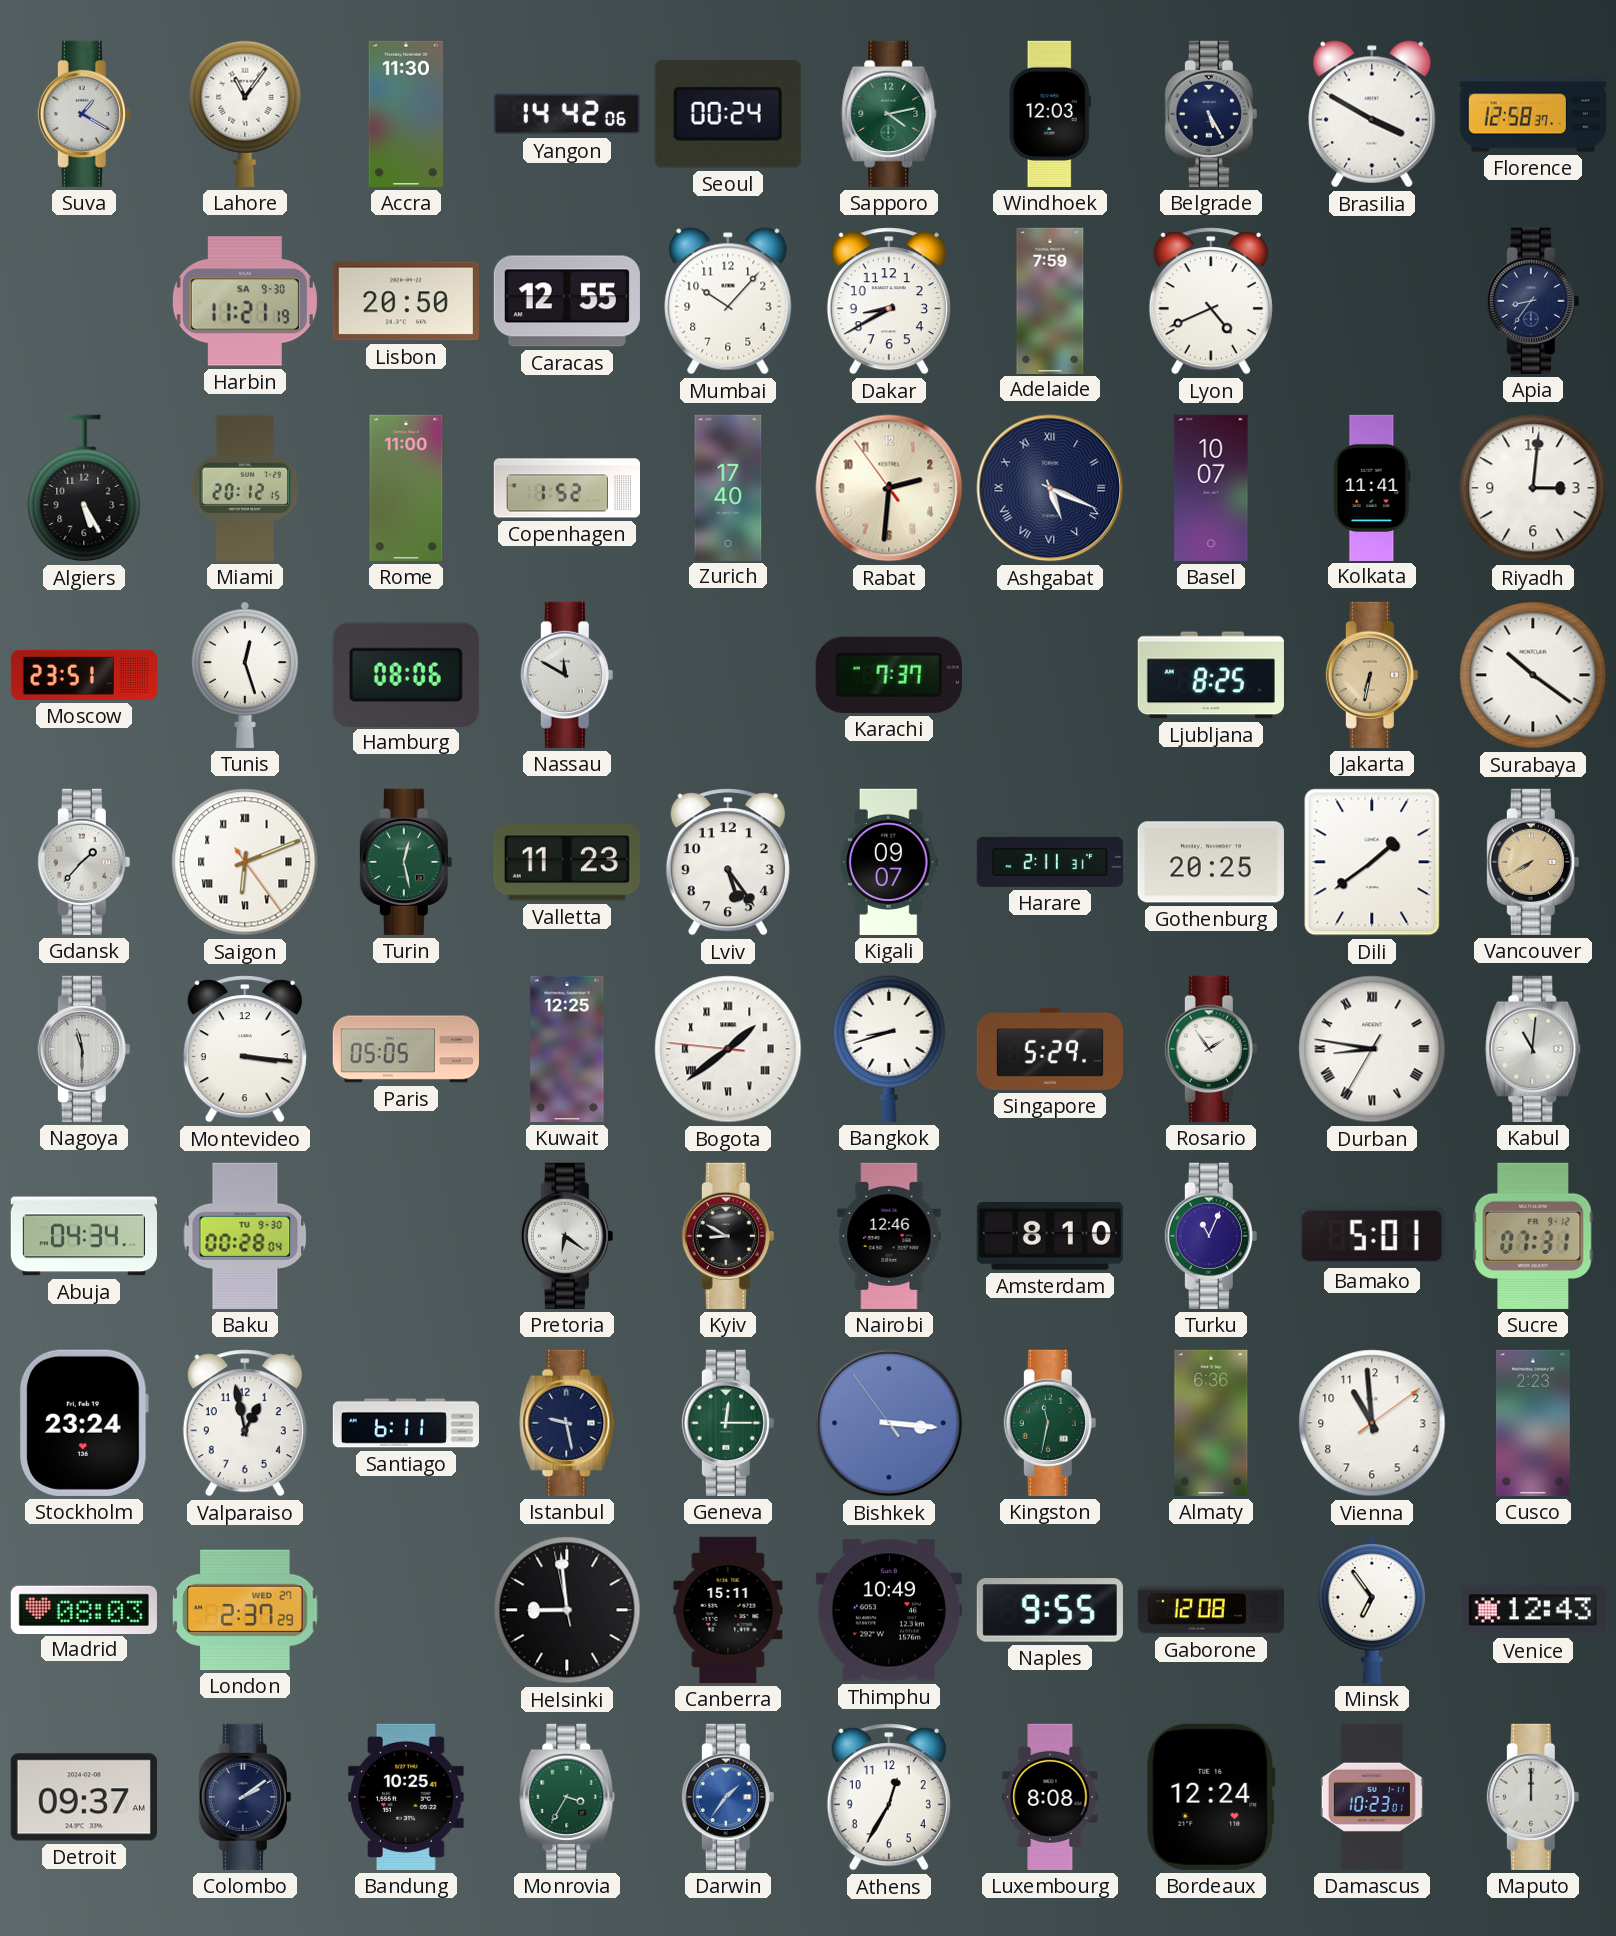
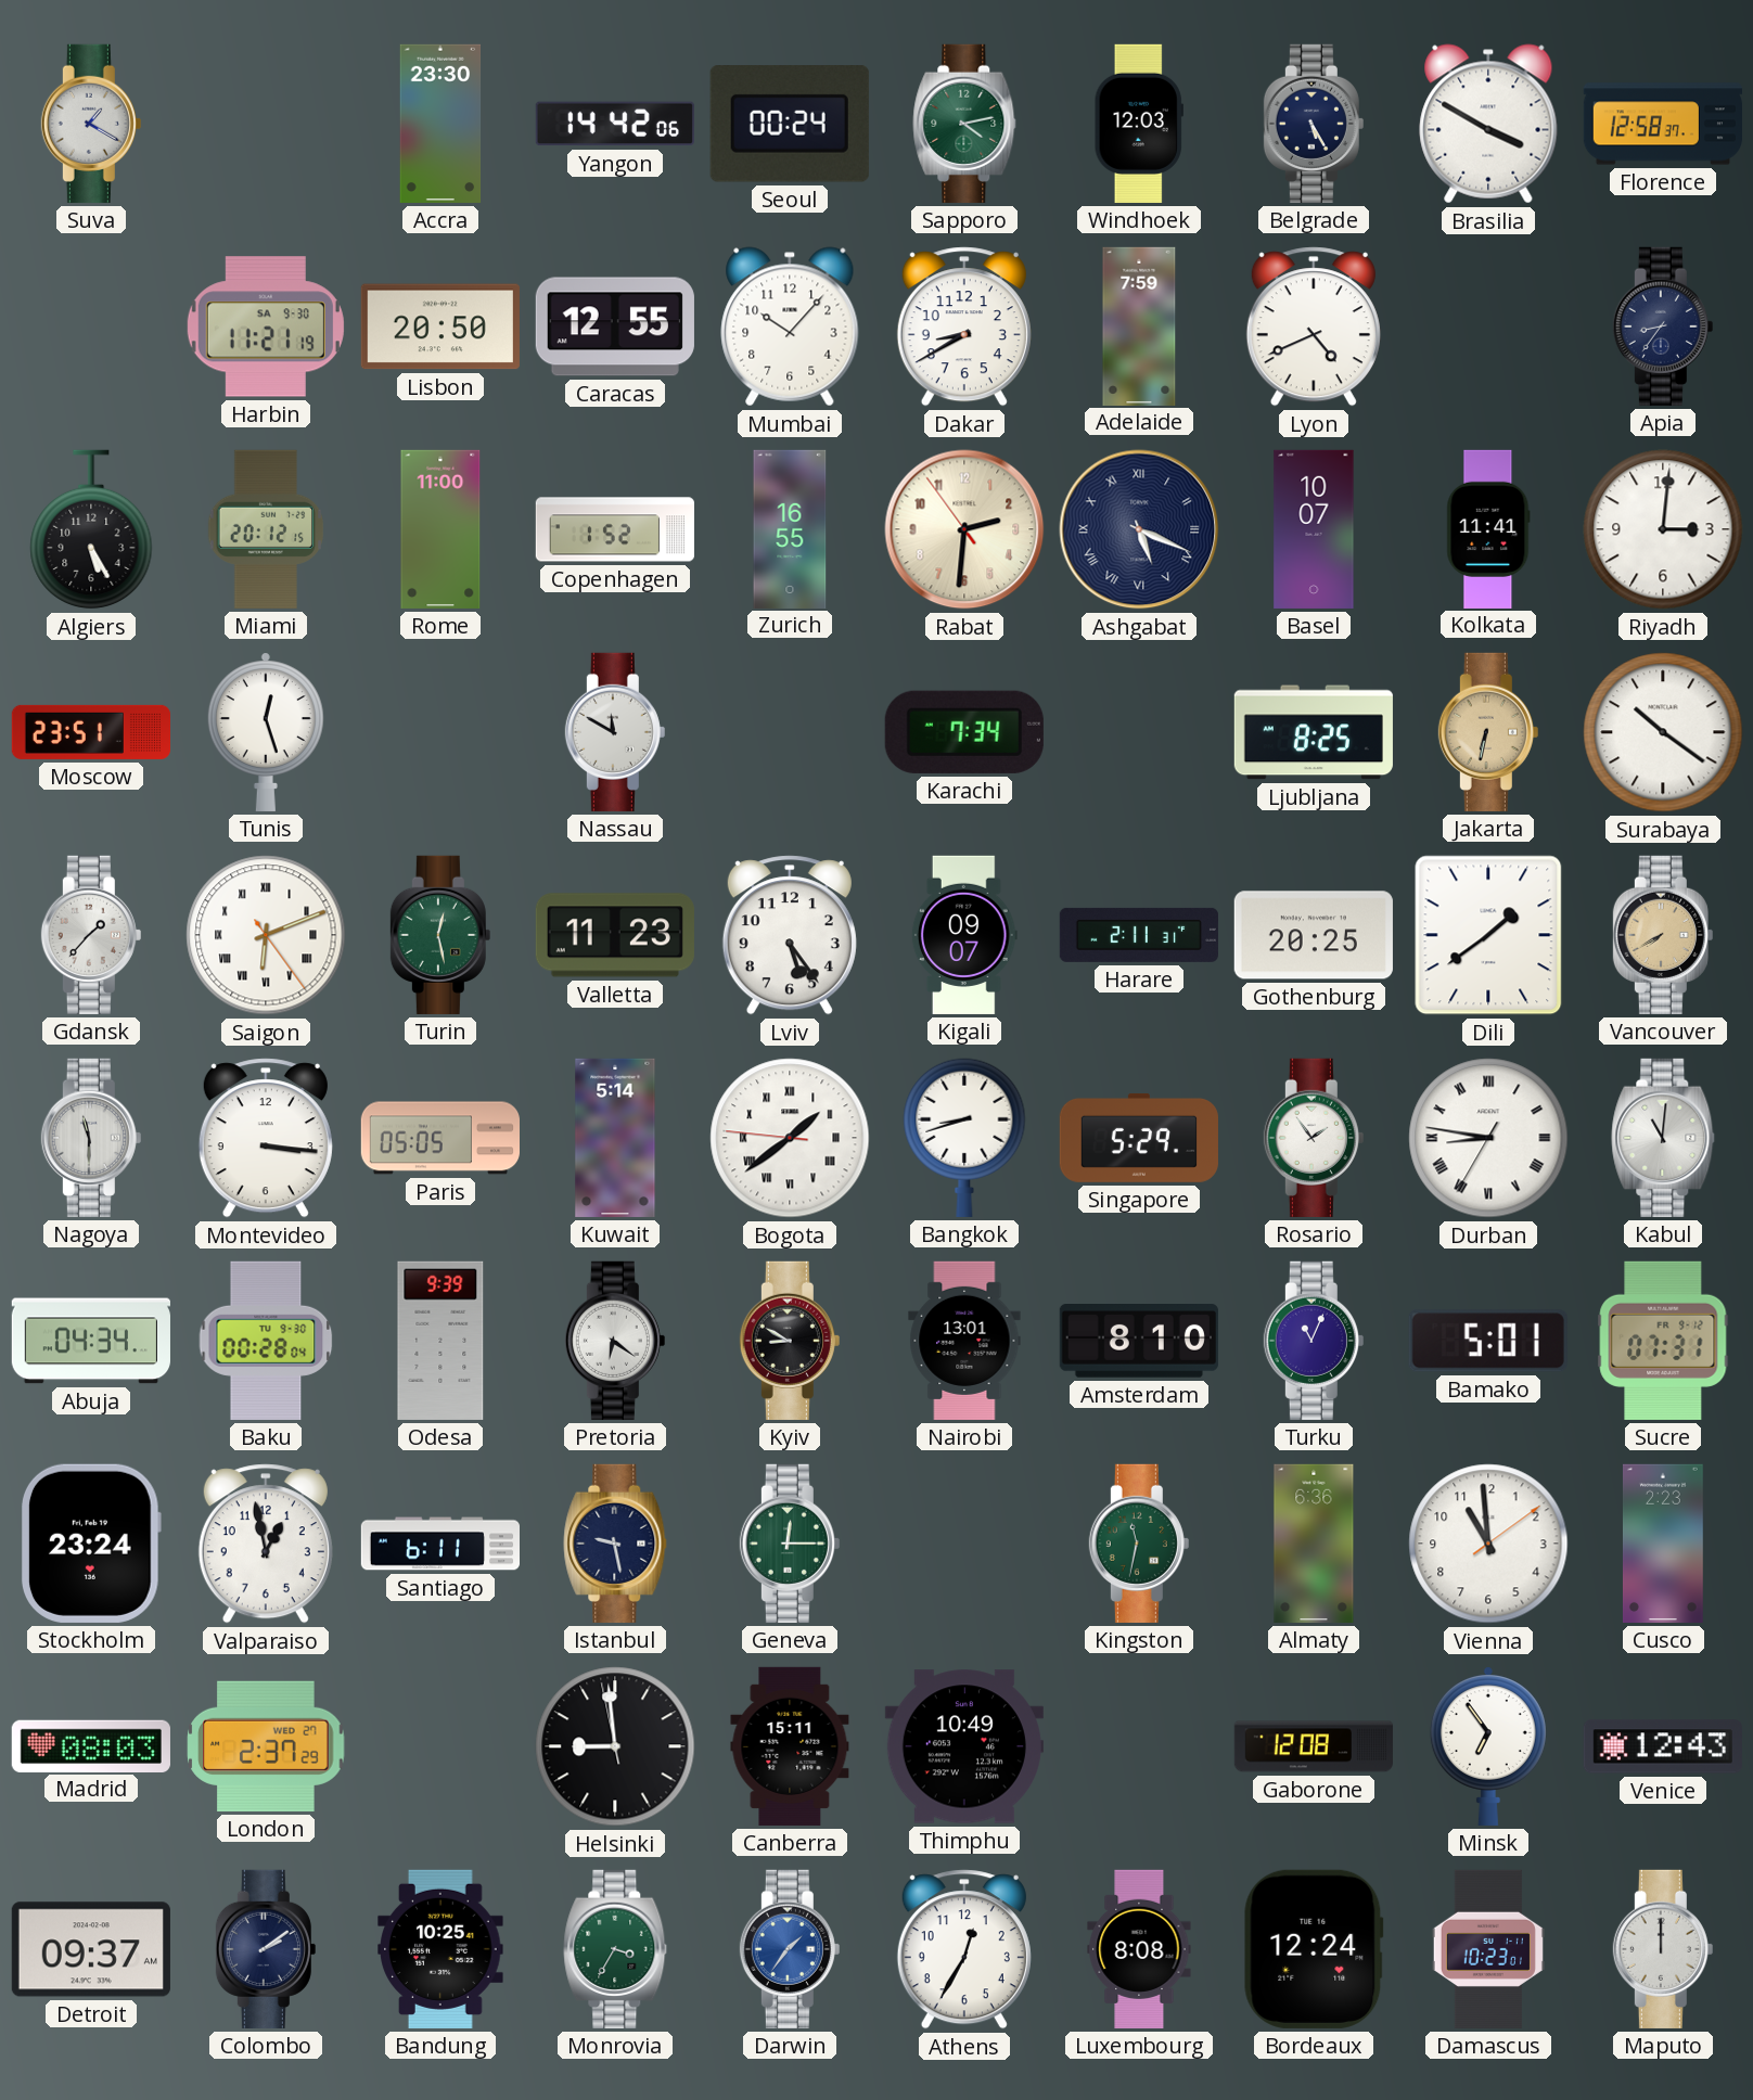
Lahore: 11:06 -> none (245, 114)
Accra: 11:30 -> 23:30 (440, 124)
Zurich: 17:40 -> 16:55 (790, 528)
Hamburg: 08:06 -> none (406, 674)
Karachi: 7:37 -> 7:34 (964, 732)
Kuwait: 12:25 -> 5:14 (615, 1138)
Odesa: none -> 9:39 (440, 1341)
Nairobi: 12:46 -> 13:01 (964, 1341)
Bishkek: 3:15 -> none (889, 1423)
Naples: 9:55 -> none (1050, 1610)
